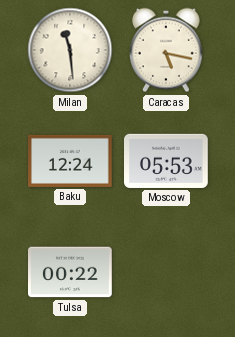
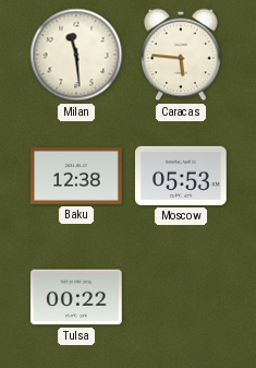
Caracas: 5:17 -> 5:46 (182, 55)
Baku: 12:24 -> 12:38 (76, 176)
